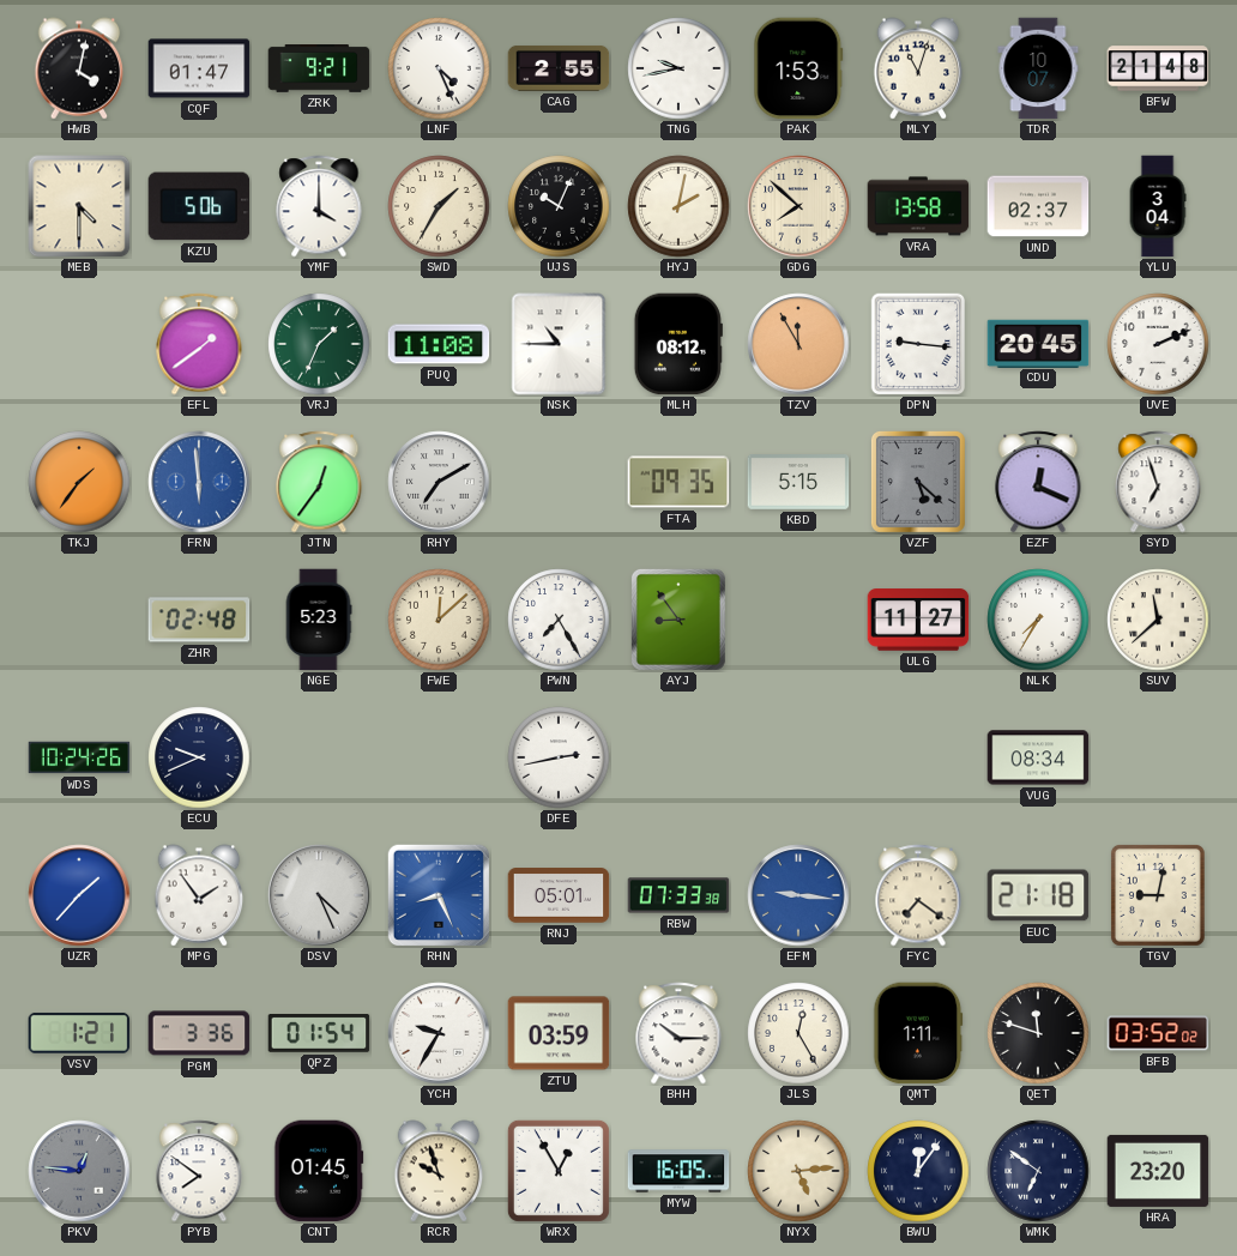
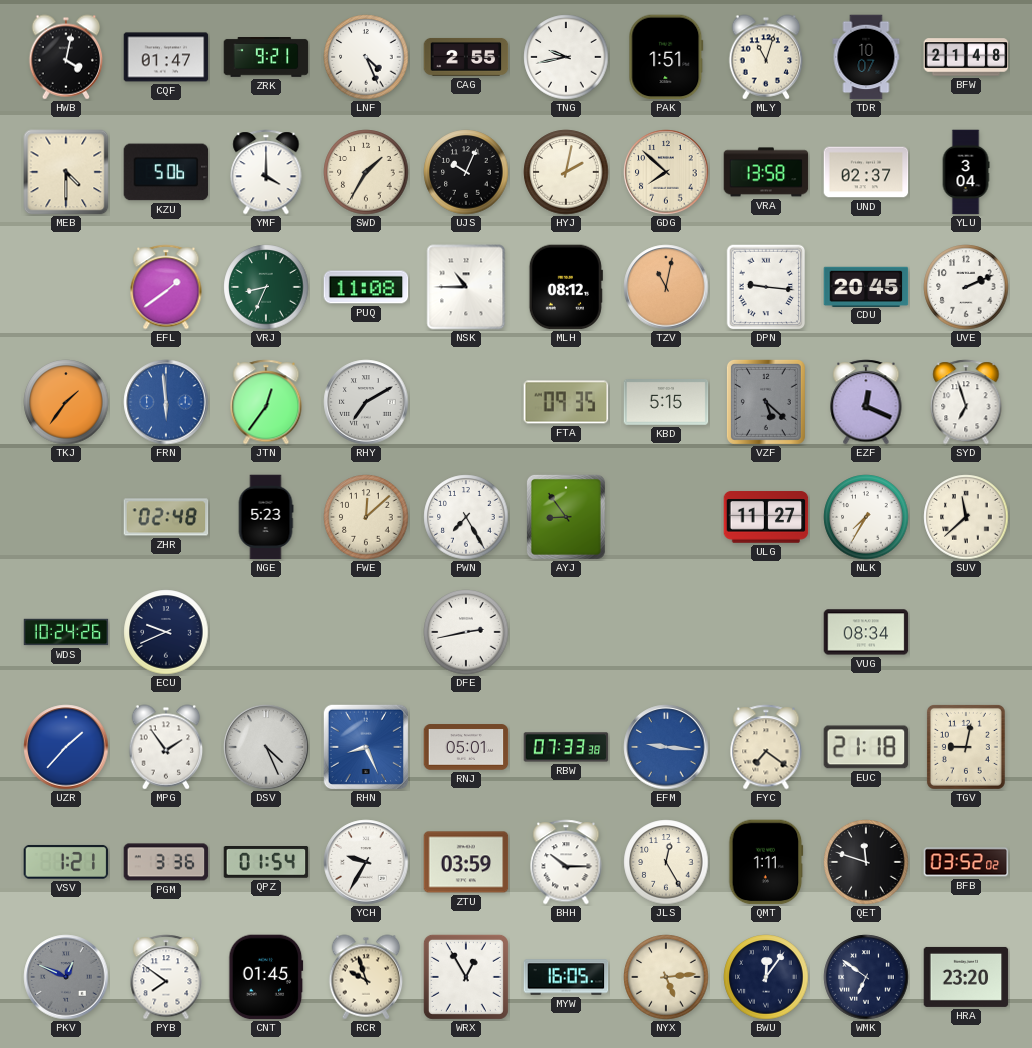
PAK: 1:53 -> 1:51 (666, 57)
VRJ: 1:34 -> 8:34 (266, 287)
TZV: 11:55 -> 11:02 (666, 287)
PKV: 12:46 -> 12:49 (66, 977)
